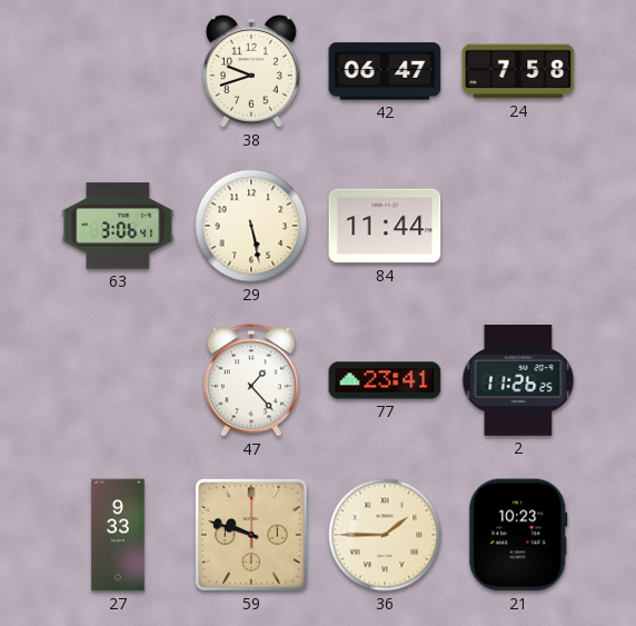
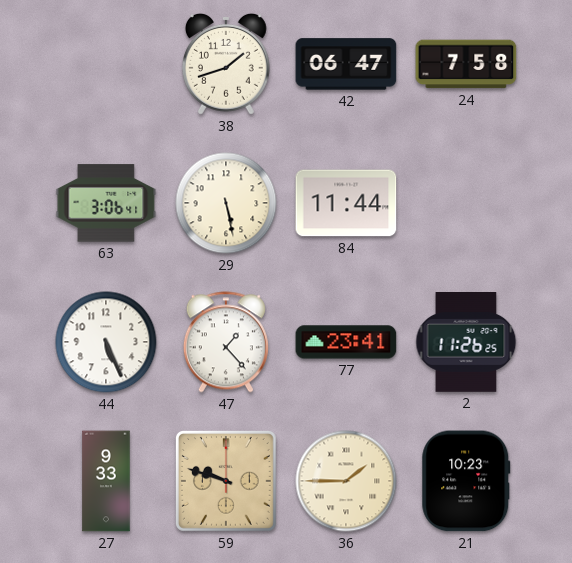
38: 9:42 -> 1:42 (226, 64)
44: none -> 5:26 (106, 342)
